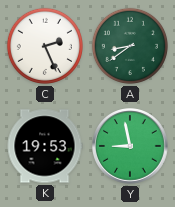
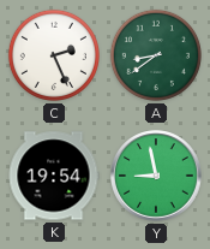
K: 19:53 -> 19:54 (54, 176)
